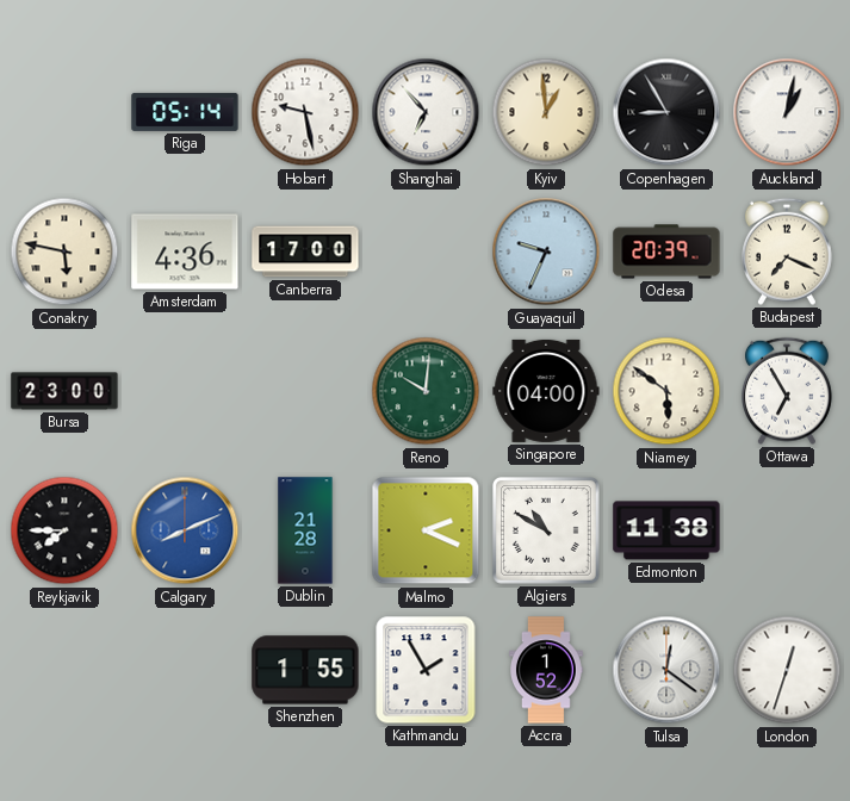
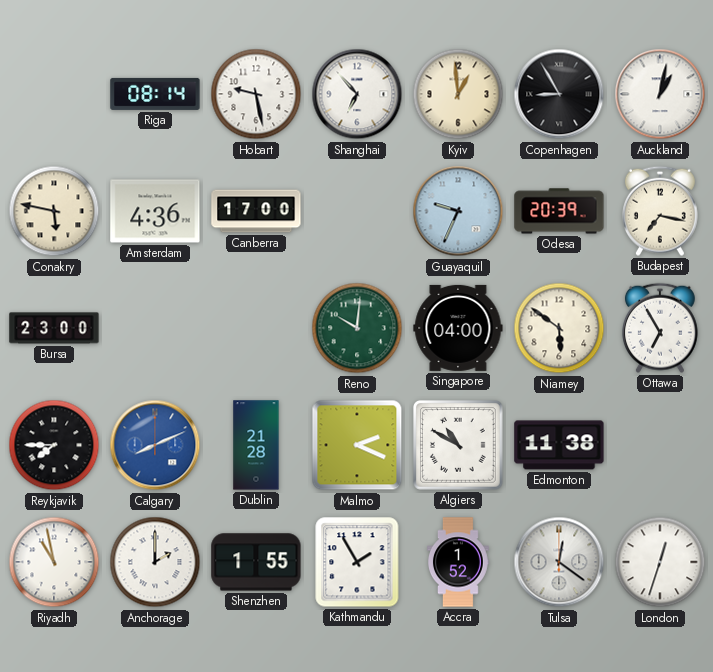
Riga: 05:14 -> 08:14 (155, 94)
Budapest: 7:19 -> 7:17 (660, 211)
Riyadh: none -> 10:58 (54, 562)
Anchorage: none -> 2:00 (155, 562)
